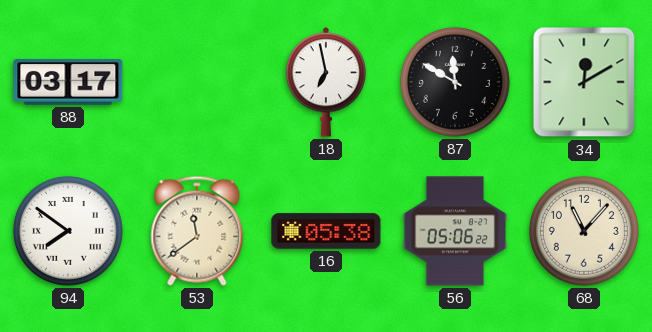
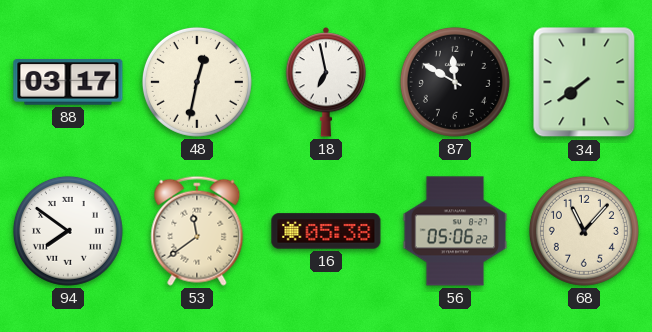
48: none -> 12:32 (197, 82)
34: 12:10 -> 7:39 (584, 82)
